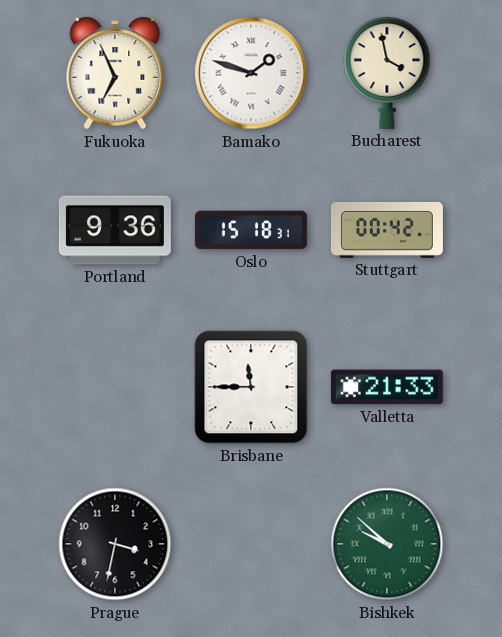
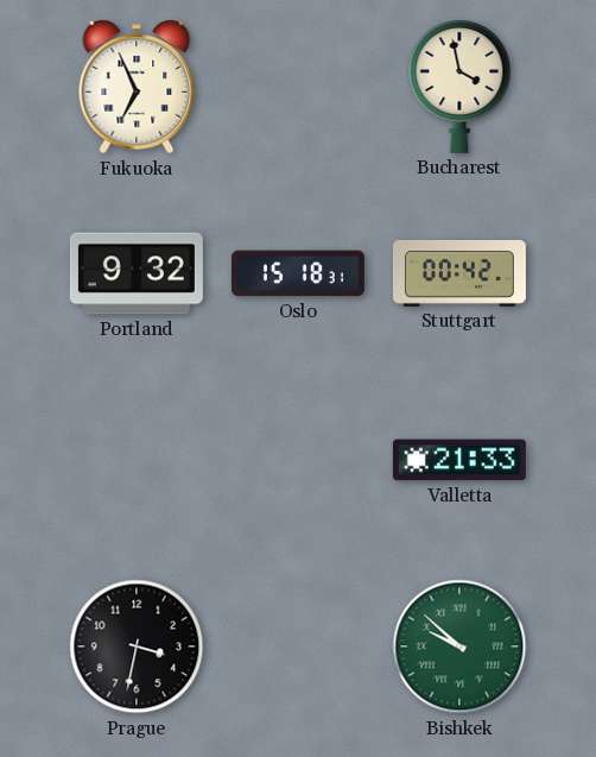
Bamako: 1:48 -> none (251, 73)
Portland: 9:36 -> 9:32 (137, 273)
Brisbane: 11:45 -> none (251, 387)
